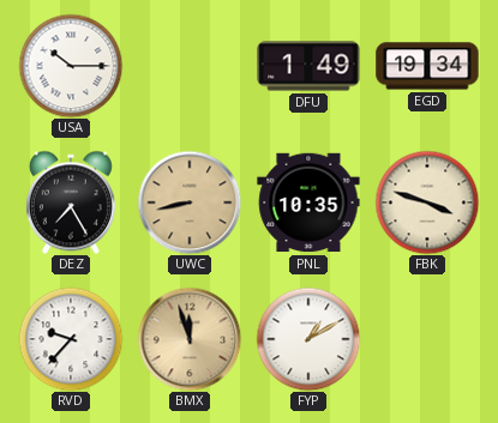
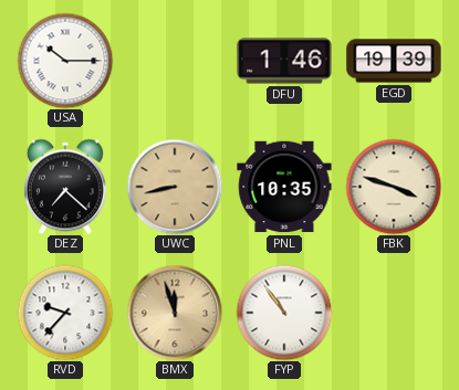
DFU: 1:49 -> 1:46 (284, 61)
EGD: 19:34 -> 19:39 (394, 61)
DEZ: 7:25 -> 7:22 (65, 187)
FYP: 1:10 -> 10:54 (284, 313)
